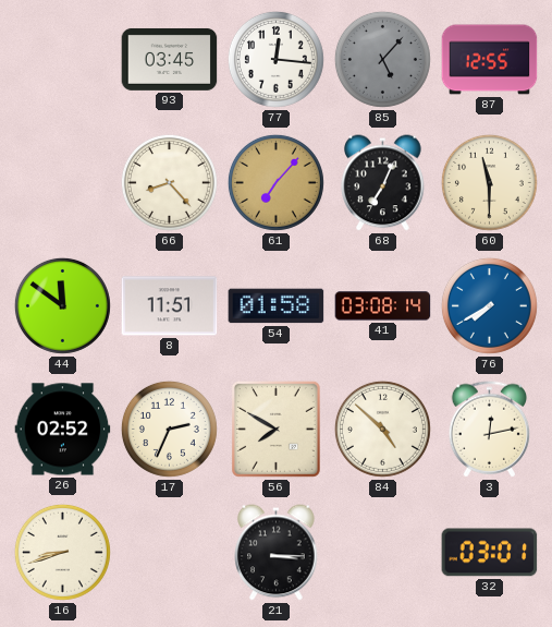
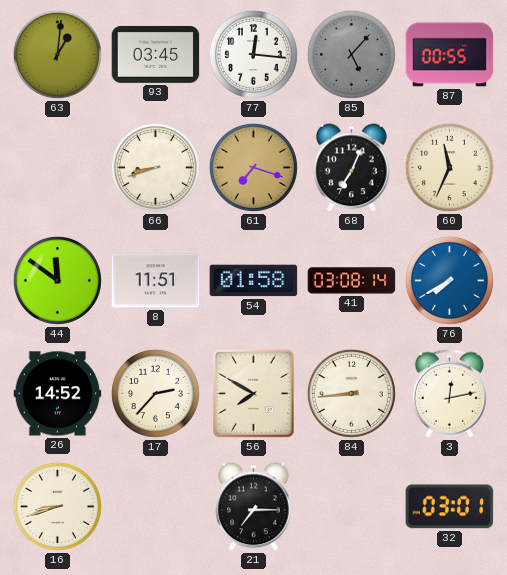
63: none -> 1:01 (57, 54)
87: 12:55 -> 00:55 (450, 55)
66: 8:23 -> 8:42 (155, 167)
61: 7:07 -> 7:18 (253, 167)
60: 11:30 -> 11:34 (449, 167)
26: 02:52 -> 14:52 (58, 394)
17: 2:34 -> 2:37 (155, 393)
84: 4:52 -> 8:44 (351, 393)
21: 3:15 -> 7:15 (254, 507)
